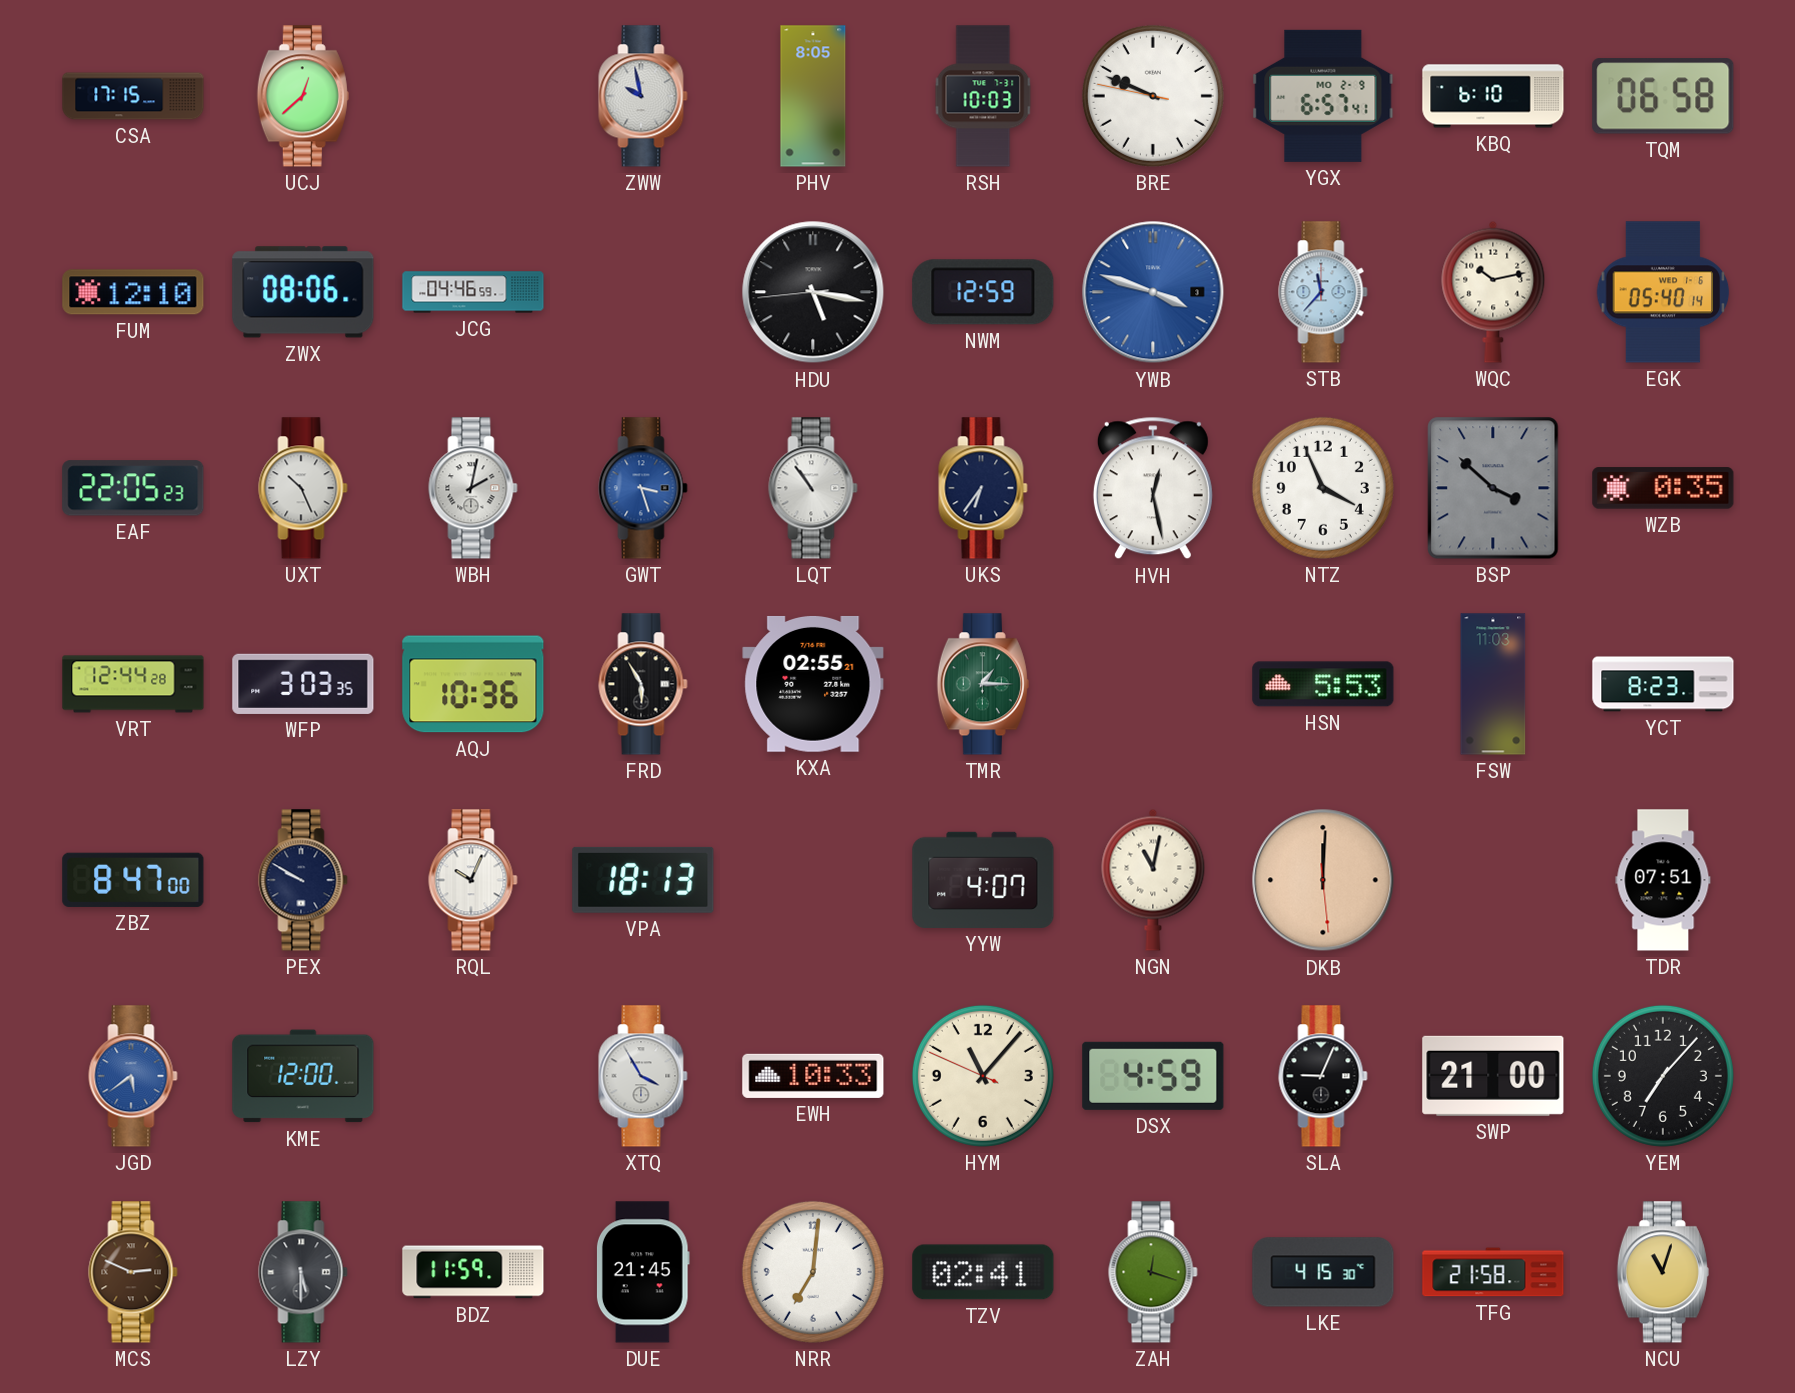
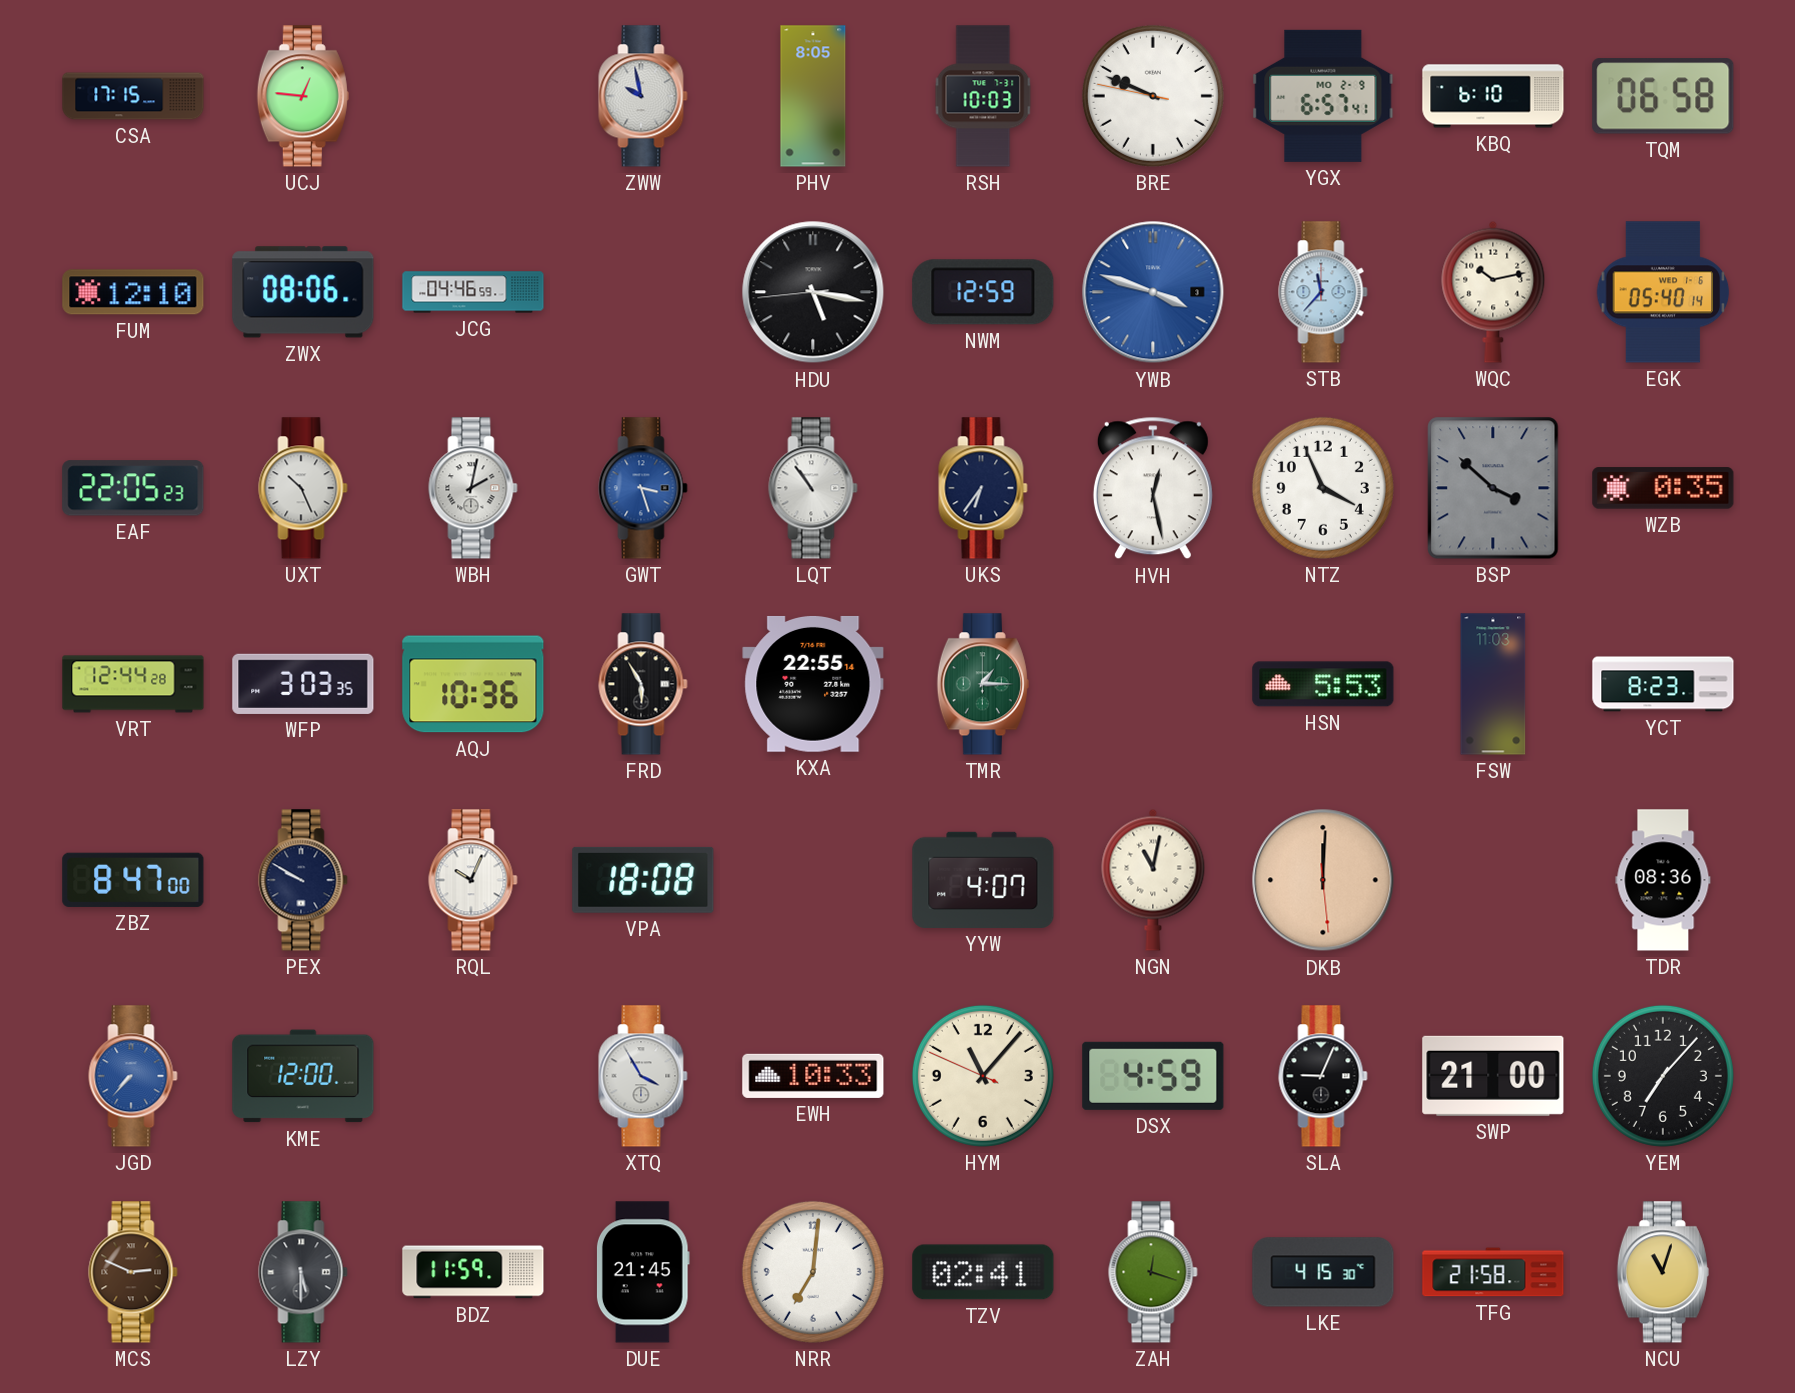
UCJ: 12:38 -> 12:46 (303, 96)
KXA: 02:55 -> 22:55 (813, 684)
VPA: 18:13 -> 18:08 (643, 880)
TDR: 07:51 -> 08:36 (1663, 880)
JGD: 5:39 -> 7:37 (133, 1076)
